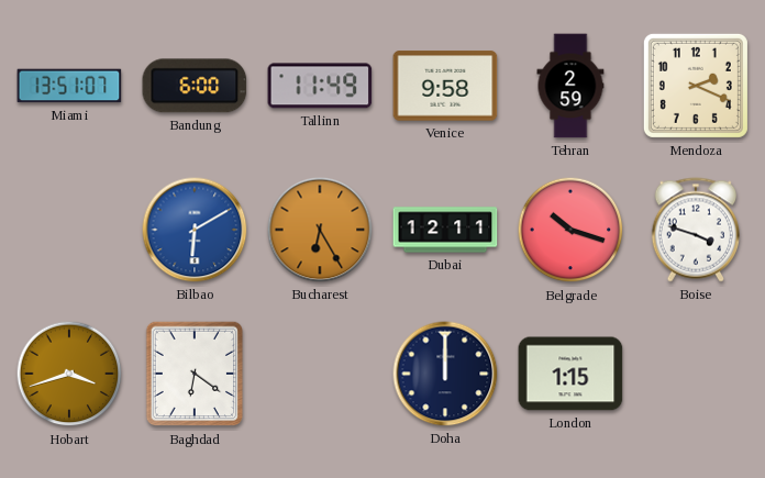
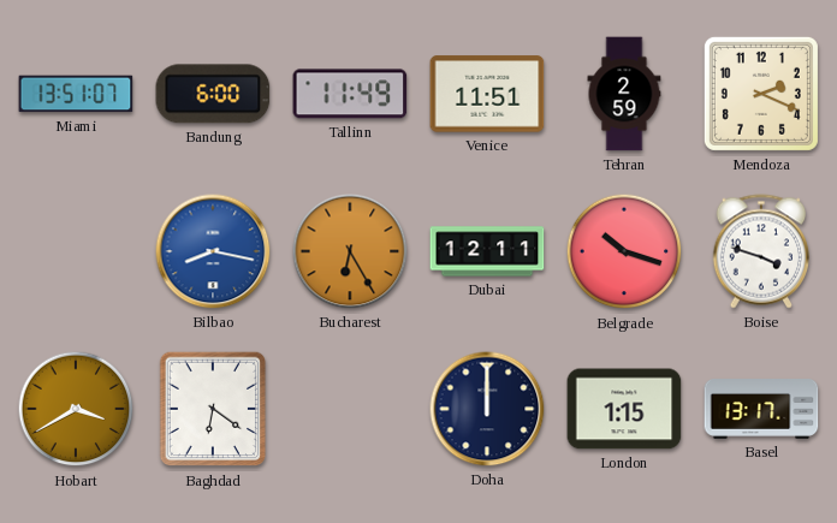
Venice: 9:58 -> 11:51 (487, 94)
Bilbao: 6:10 -> 8:17 (213, 251)
Hobart: 3:42 -> 3:40 (76, 409)
Basel: none -> 13:17 (761, 410)
